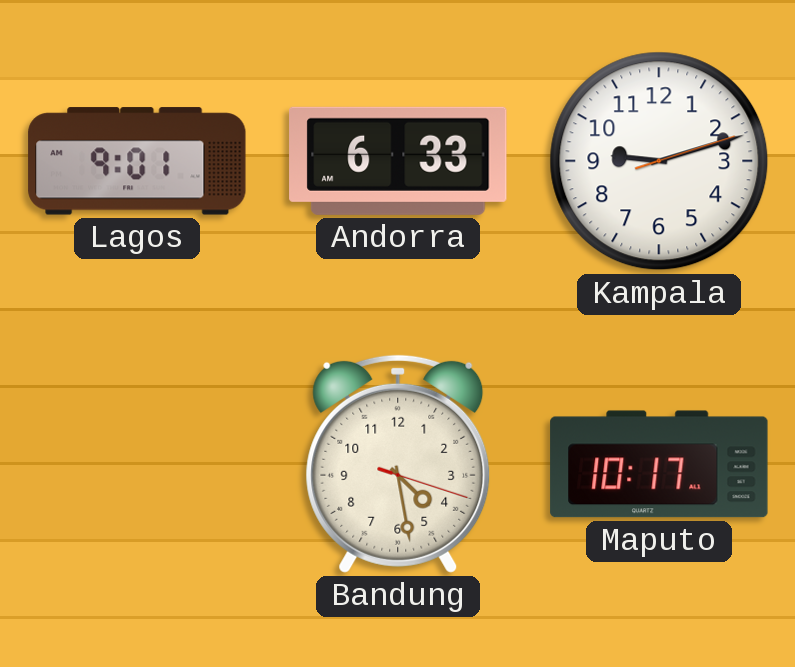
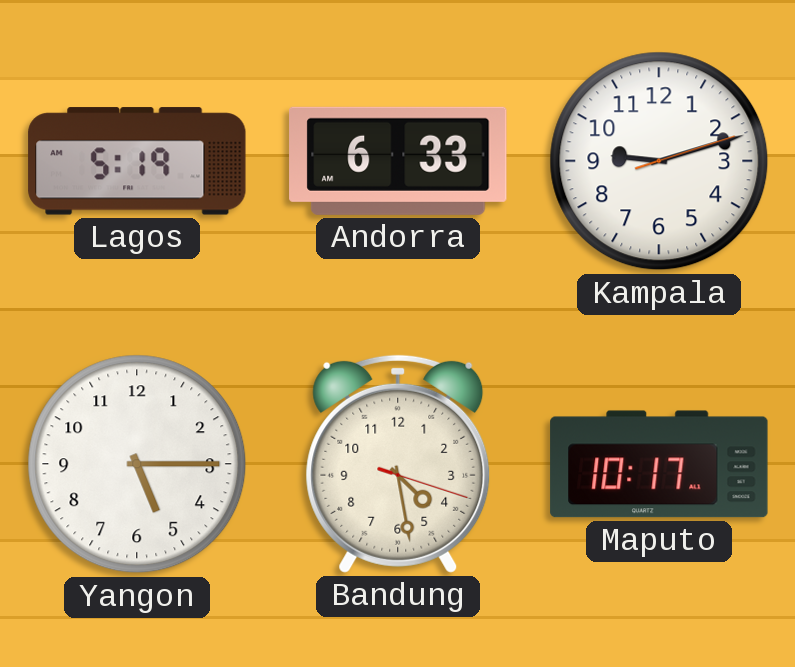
Lagos: 9:01 -> 5:19 (137, 161)
Yangon: none -> 5:15 (137, 464)
